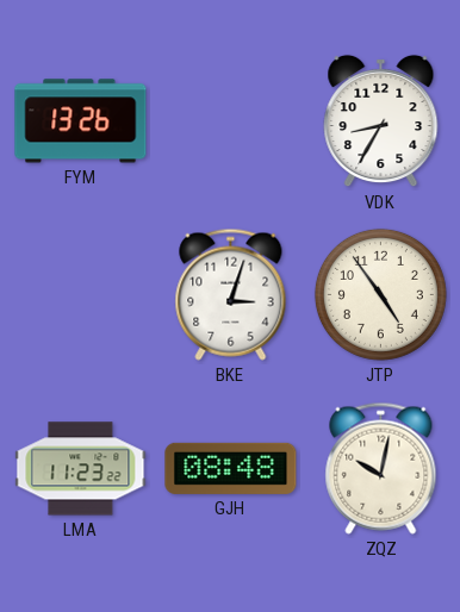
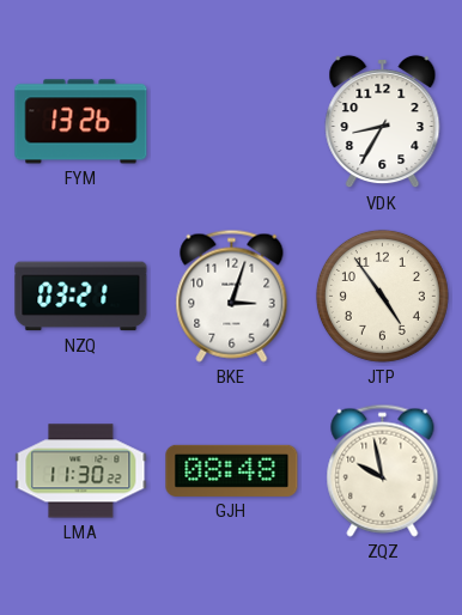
NZQ: none -> 03:21 (81, 297)
LMA: 11:23 -> 11:30 (81, 471)
ZQZ: 10:02 -> 9:58 (383, 470)
